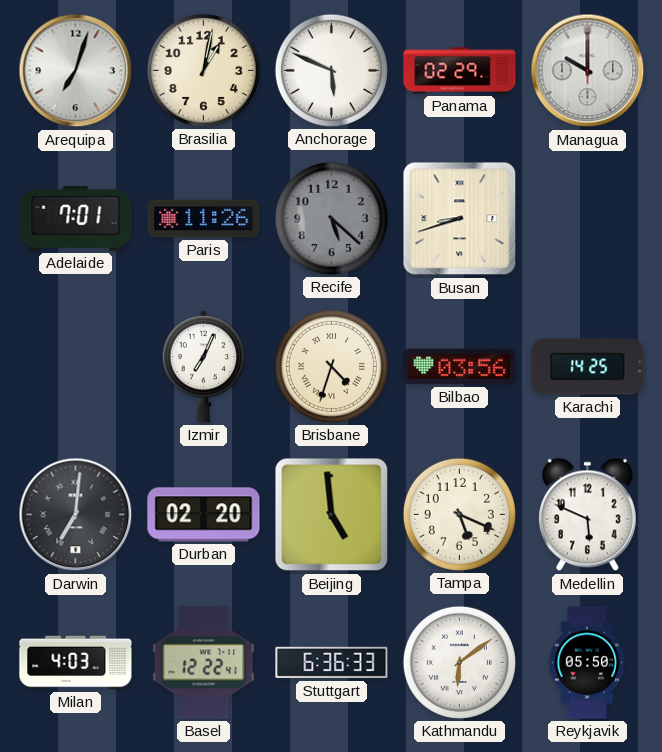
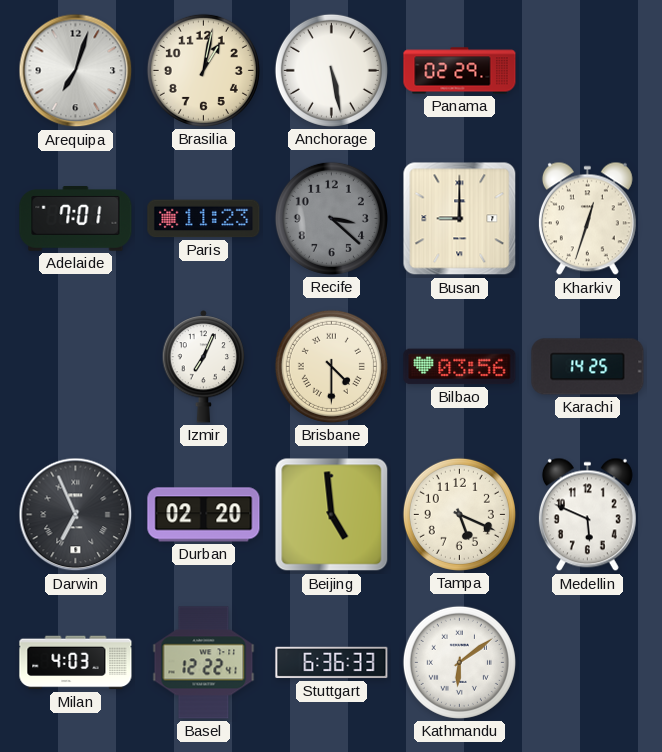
Anchorage: 5:49 -> 5:28 (331, 70)
Managua: 10:00 -> none (588, 71)
Paris: 11:26 -> 11:23 (204, 219)
Recife: 5:22 -> 3:22 (331, 218)
Busan: 8:42 -> 9:00 (460, 219)
Kharkiv: none -> 12:33 (587, 219)
Brisbane: 4:33 -> 4:30 (331, 366)
Darwin: 7:01 -> 6:56 (76, 515)
Reykjavik: 05:50 -> none (588, 663)
